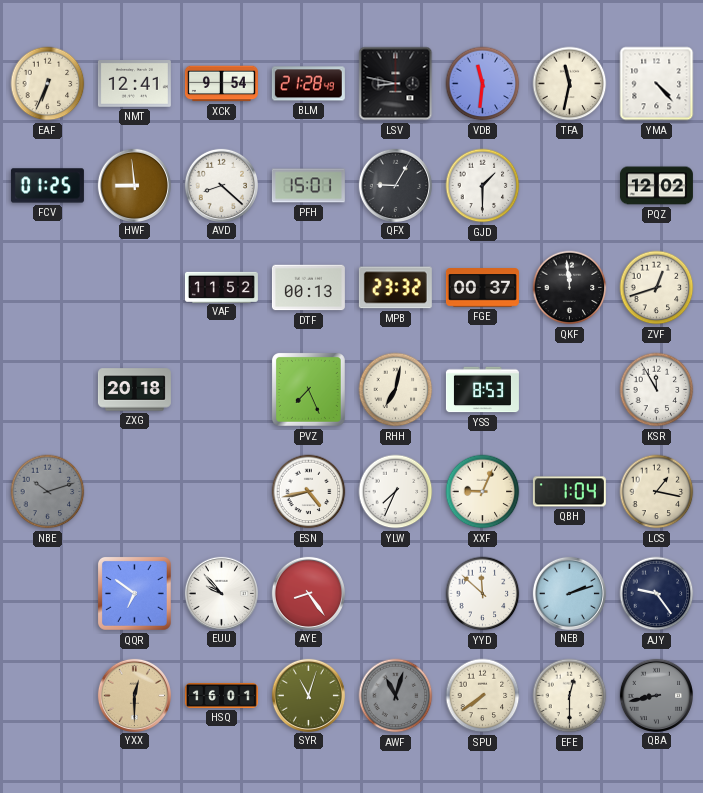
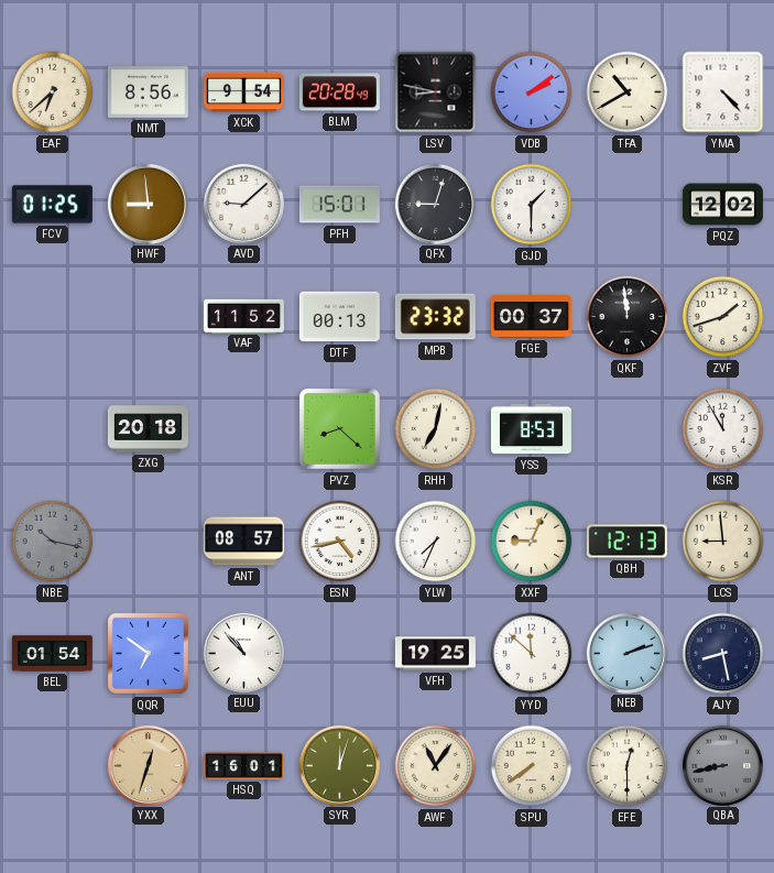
EAF: 6:34 -> 6:38 (53, 92)
NMT: 12:41 -> 8:56 (148, 92)
BLM: 21:28 -> 20:28 (339, 92)
VDB: 11:31 -> 2:09 (532, 92)
TFA: 11:32 -> 10:40 (628, 92)
AVD: 8:22 -> 9:08 (243, 204)
QFX: 9:05 -> 9:03 (435, 204)
ZVF: 12:42 -> 1:42 (723, 317)
PVZ: 7:26 -> 8:22 (339, 428)
NBE: 10:12 -> 10:17 (53, 542)
ANT: none -> 08:57 (243, 542)
QBH: 1:04 -> 12:13 (626, 542)
LCS: 1:17 -> 8:59 (723, 542)
BEL: none -> 01:54 (52, 654)
EUU: 9:53 -> 10:53 (243, 653)
AYE: 8:24 -> none (308, 593)
VFH: none -> 19:25 (435, 654)
AJY: 9:24 -> 8:28 (723, 654)
YXX: 12:30 -> 12:33 (148, 765)
SYR: 11:03 -> 12:03 (339, 765)
AWF: 11:03 -> 11:06 (436, 766)
AWF dial: grey -> cream (436, 766)
